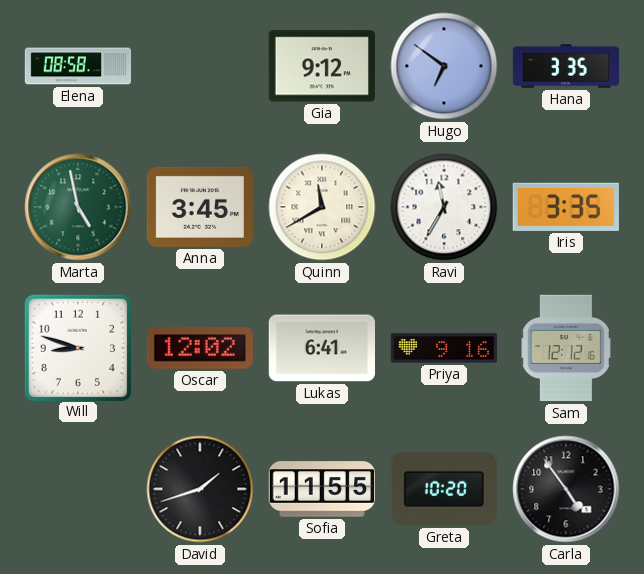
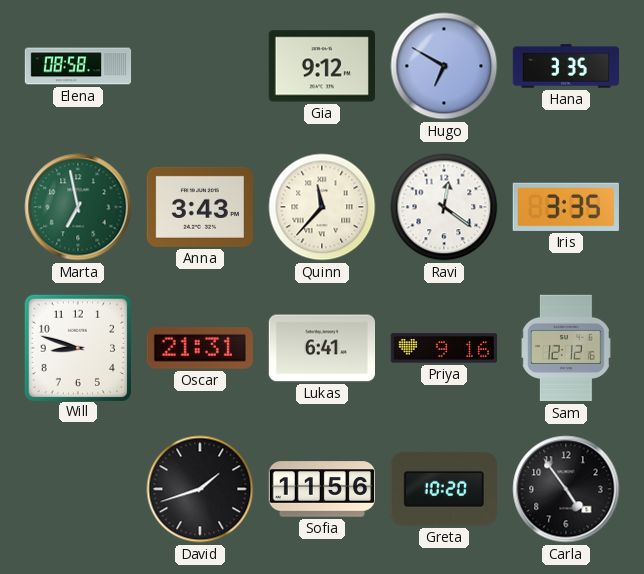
Hugo: 6:51 -> 6:50 (444, 66)
Marta: 4:58 -> 6:58 (78, 207)
Anna: 3:45 -> 3:43 (199, 207)
Quinn: 11:40 -> 11:37 (322, 207)
Ravi: 11:35 -> 12:21 (444, 207)
Oscar: 12:02 -> 21:31 (200, 349)
Sofia: 11:55 -> 11:56 (321, 489)
